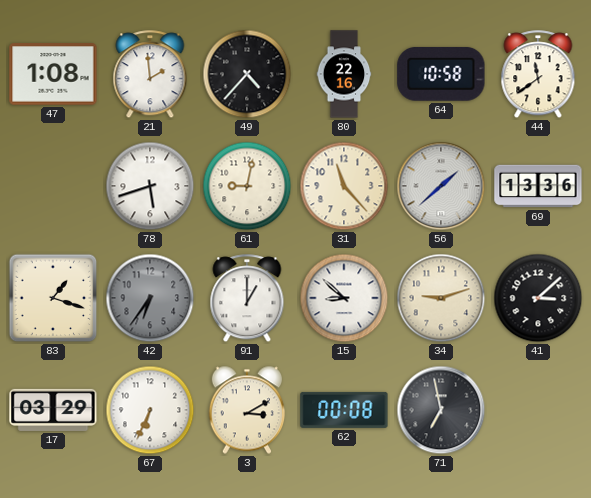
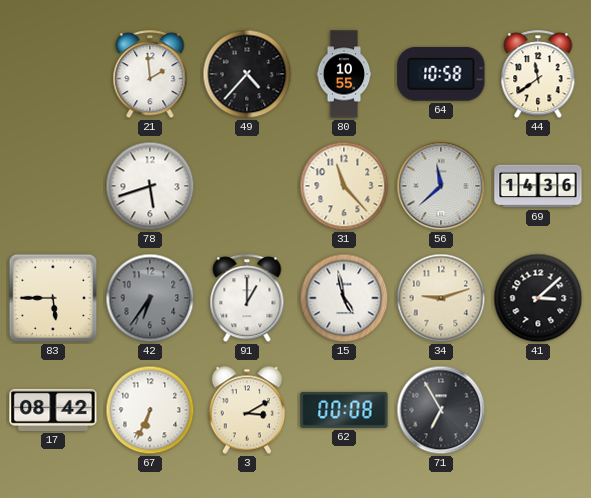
47: 1:08 -> none (53, 74)
80: 22:16 -> 10:55 (344, 74)
61: 9:02 -> none (247, 186)
56: 1:38 -> 11:38 (441, 186)
69: 13:36 -> 14:36 (538, 186)
83: 1:18 -> 5:45 (53, 298)
15: 8:52 -> 4:58 (344, 298)
17: 03:29 -> 08:42 (53, 410)
71: 6:58 -> 6:55 (441, 410)
